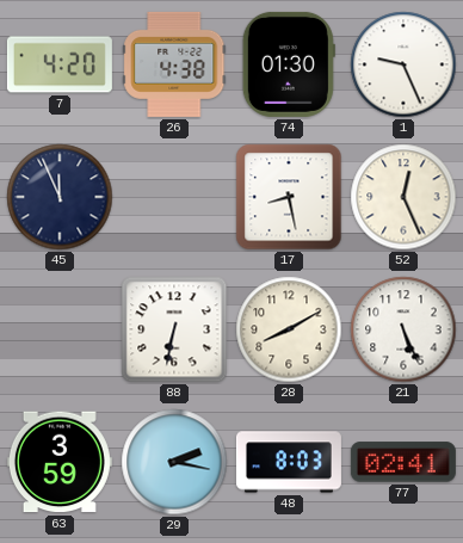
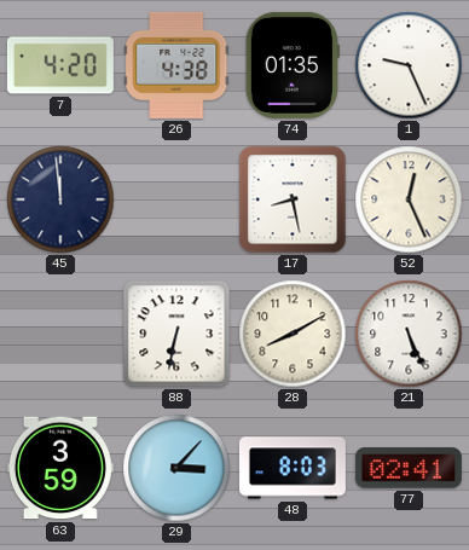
74: 01:30 -> 01:35 (293, 65)
45: 11:56 -> 11:59 (60, 199)
29: 2:17 -> 3:07 (176, 468)
